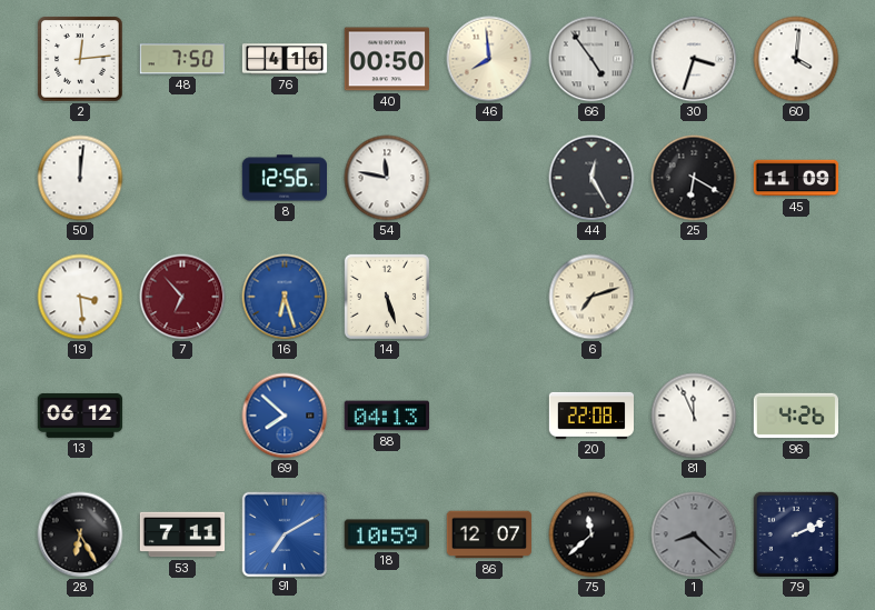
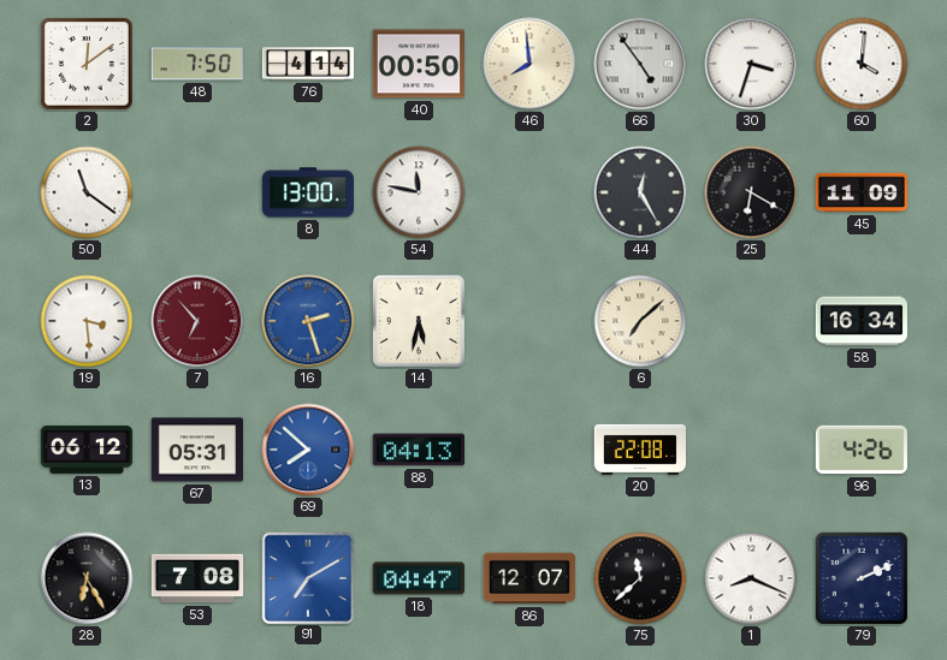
2: 12:14 -> 12:09 (87, 64)
76: 4:16 -> 4:14 (308, 64)
50: 12:01 -> 11:21 (87, 192)
8: 12:56 -> 13:00 (307, 192)
16: 6:27 -> 2:27 (308, 321)
14: 5:27 -> 5:32 (419, 321)
6: 7:12 -> 7:08 (640, 321)
58: none -> 16:34 (860, 321)
67: none -> 05:31 (196, 450)
81: 11:56 -> none (694, 416)
53: 7:11 -> 7:08 (197, 578)
18: 10:59 -> 04:47 (418, 578)
1: 8:22 -> 8:19 (751, 578)
1 dial: grey -> white (751, 578)
